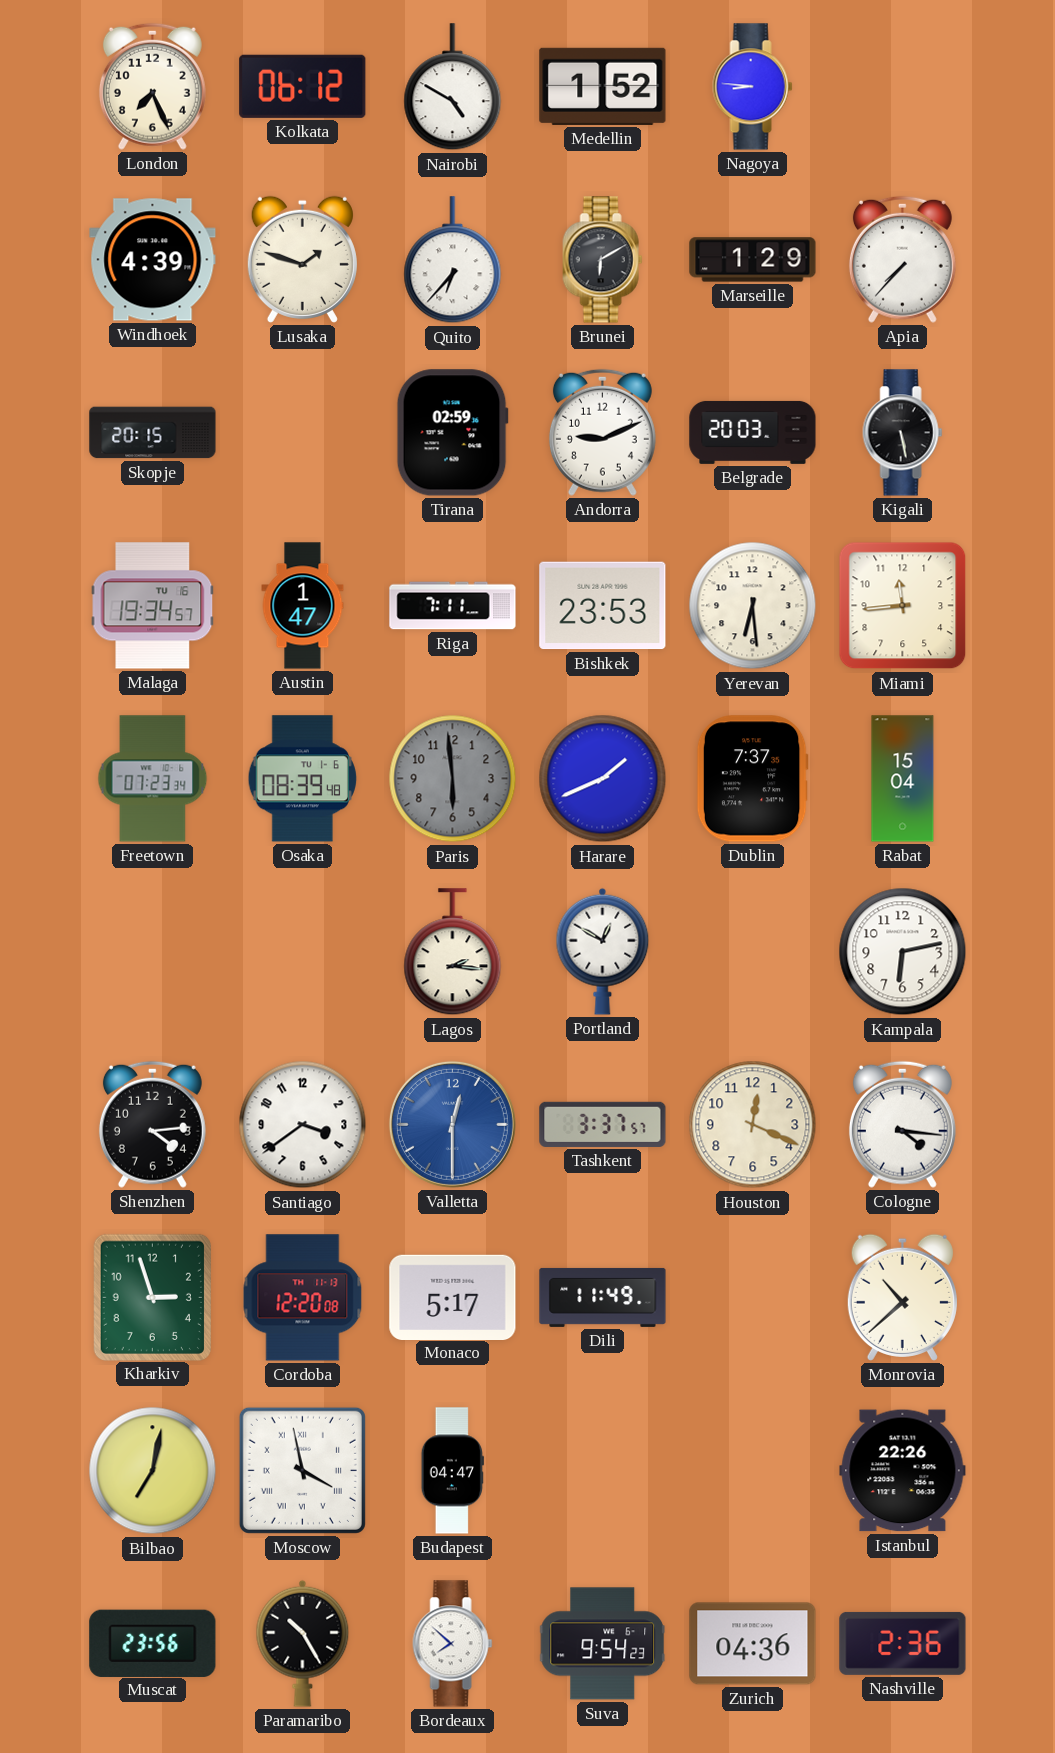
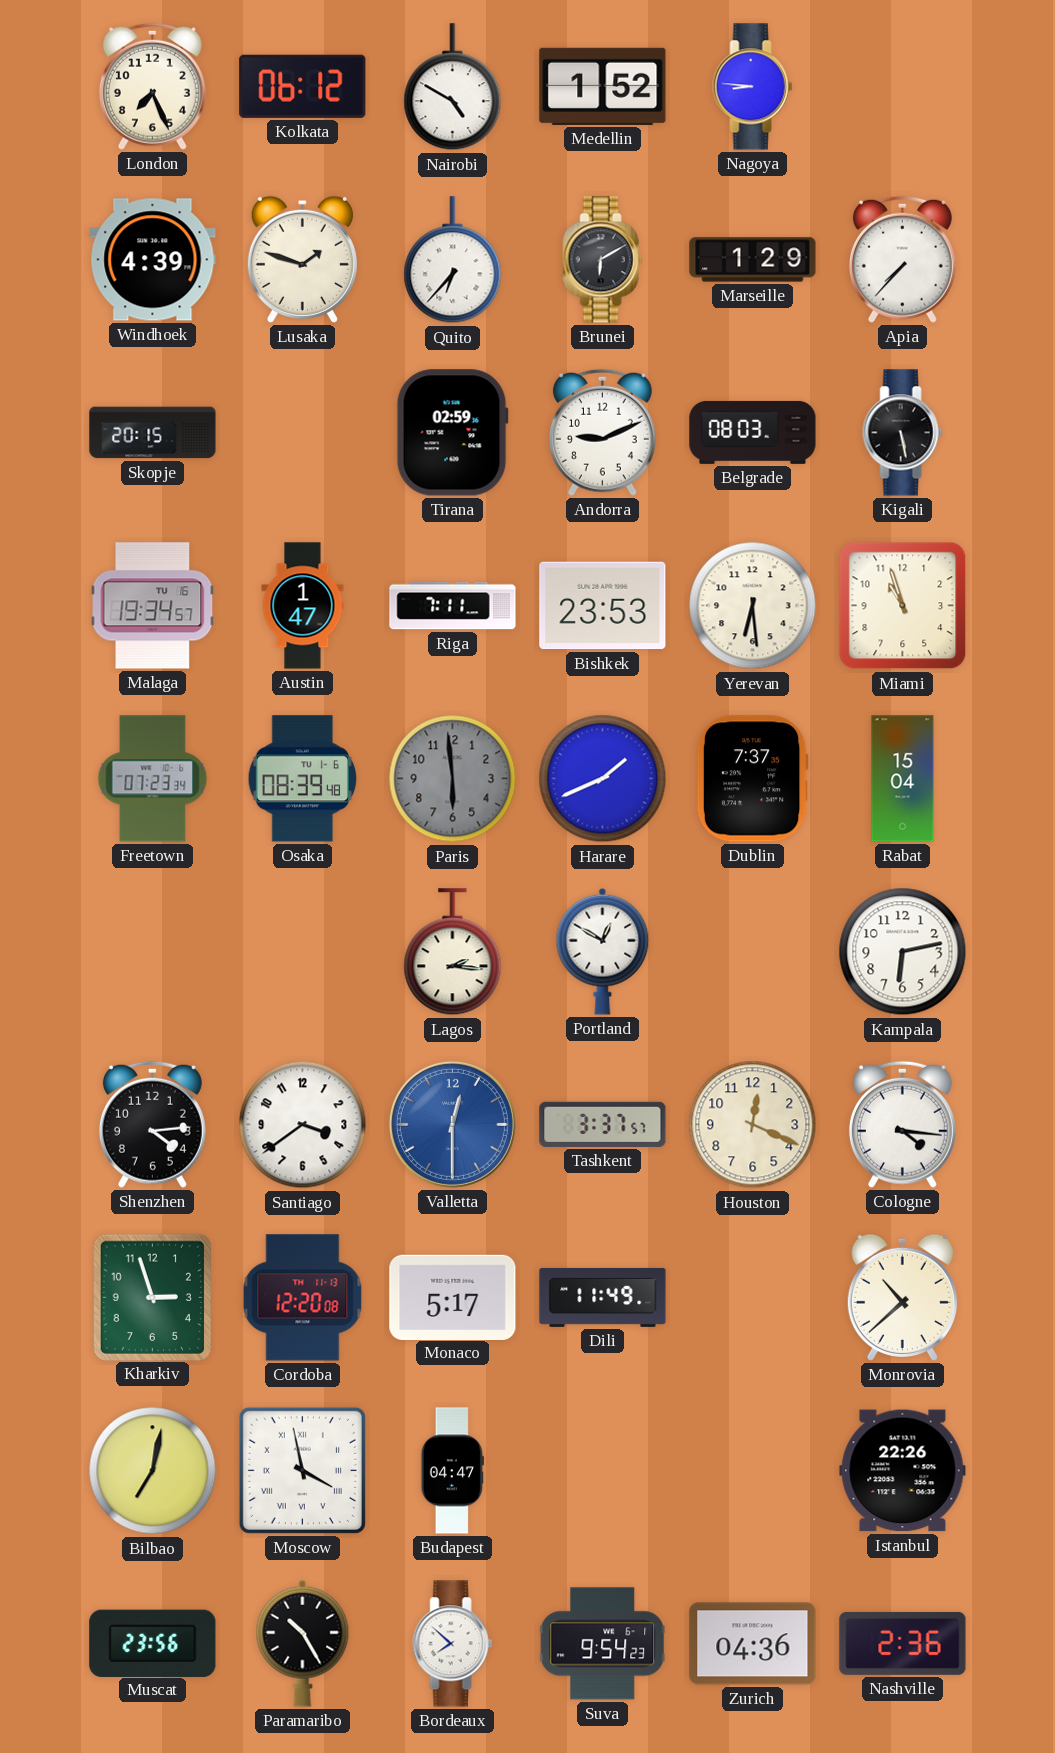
Belgrade: 20:03 -> 08:03 (753, 432)
Miami: 11:44 -> 10:57 (903, 606)
